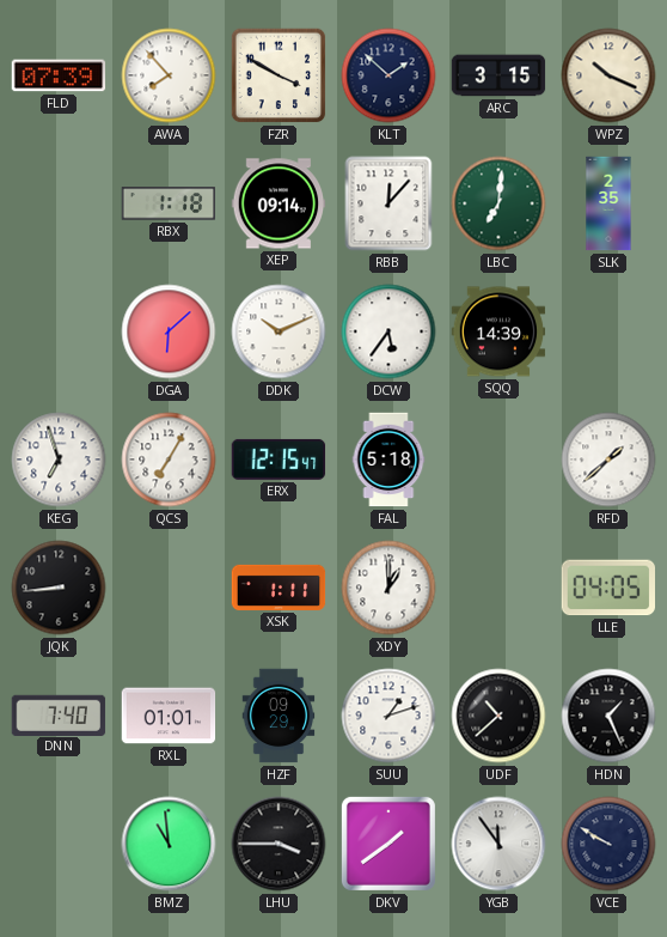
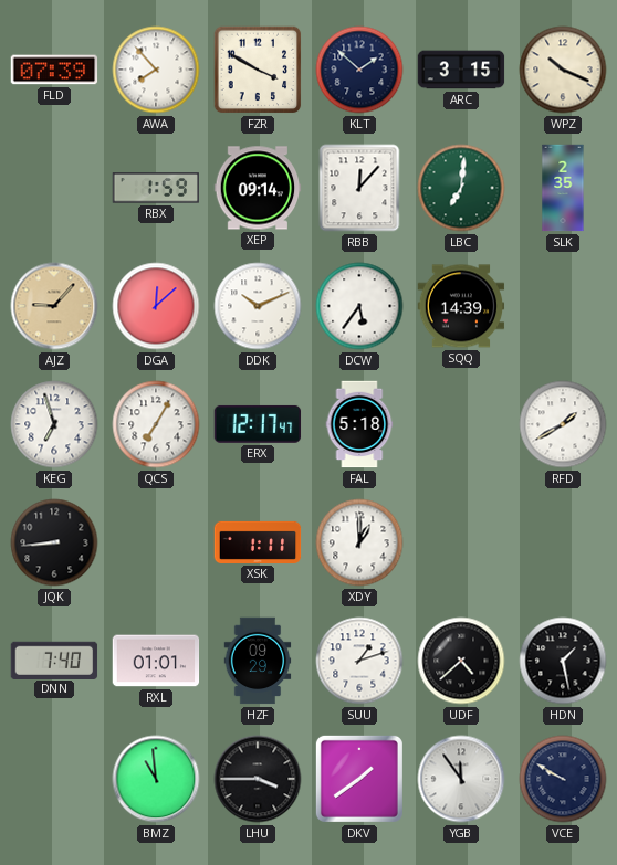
RBX: 1:18 -> 1:59 (155, 188)
AJZ: none -> 9:07 (54, 306)
DGA: 6:08 -> 12:08 (156, 306)
ERX: 12:15 -> 12:17 (258, 424)
RFD: 1:38 -> 1:40 (563, 424)
LLE: 04:05 -> none (607, 588)
UDF: 10:38 -> 4:38 (461, 661)
HDN: 1:26 -> 1:28 (563, 661)
